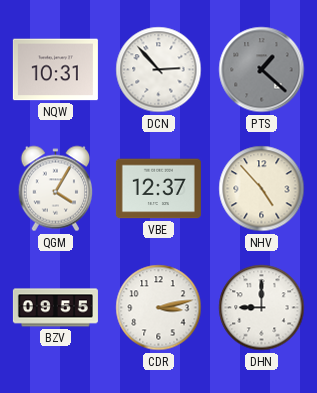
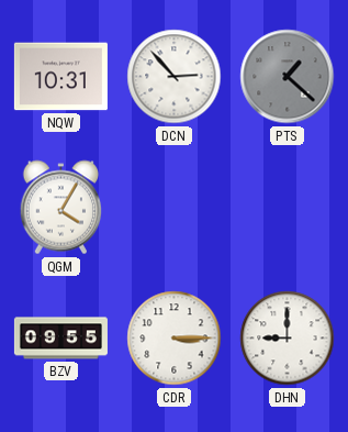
VBE: 12:37 -> none (158, 189)
NHV: 4:53 -> none (262, 189)
CDR: 3:13 -> 3:15 (175, 339)
